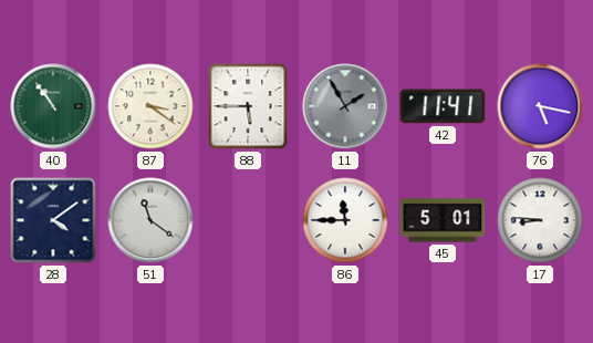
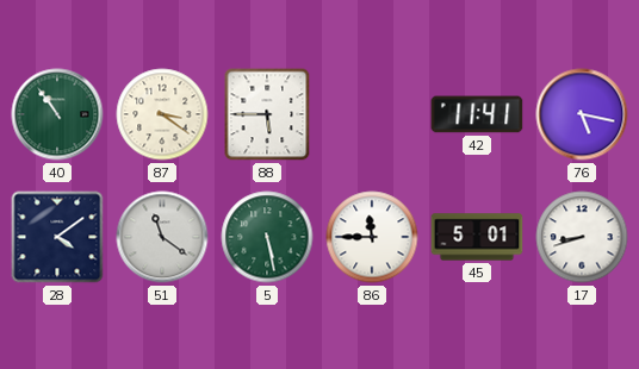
11: 1:55 -> none (345, 106)
5: none -> 5:28 (267, 237)
17: 8:46 -> 8:42 (582, 237)
